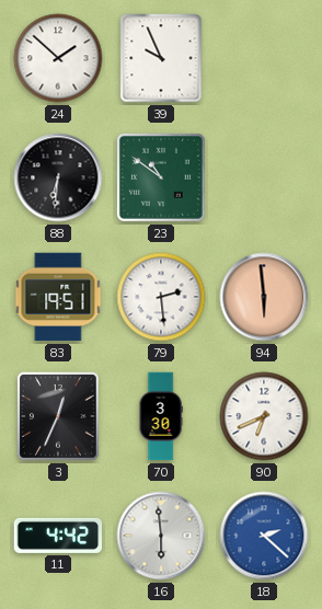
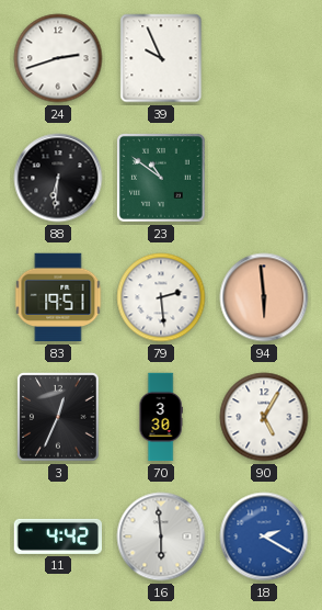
24: 1:52 -> 2:42 (58, 58)
90: 6:41 -> 5:05 (264, 417)
18: 2:22 -> 2:20 (264, 536)
